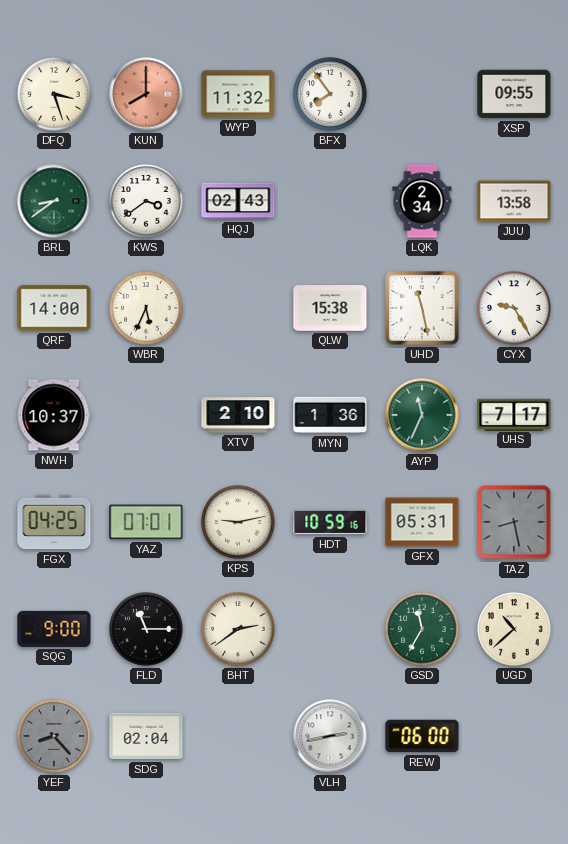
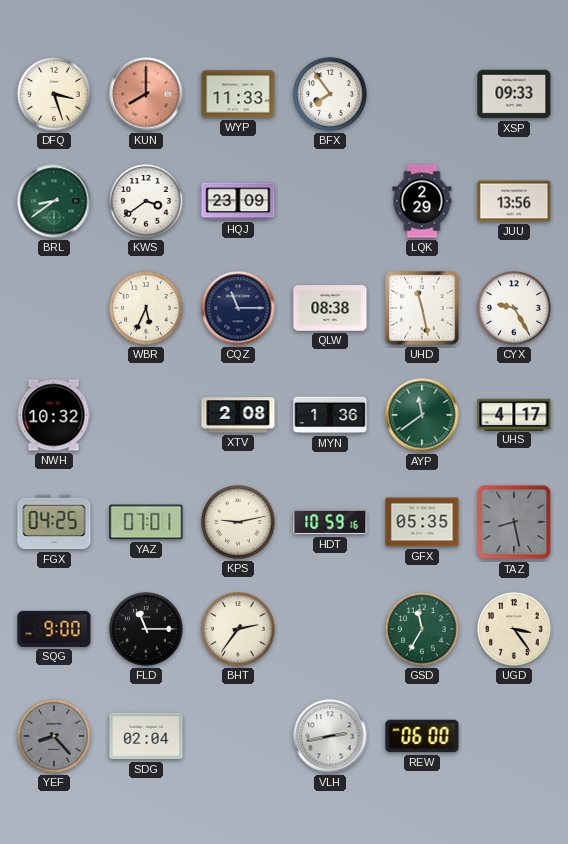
WYP: 11:32 -> 11:33 (238, 94)
XSP: 09:55 -> 09:33 (514, 94)
HQJ: 02:43 -> 23:09 (238, 201)
LQK: 2:34 -> 2:29 (422, 201)
JUU: 13:58 -> 13:56 (514, 201)
QRF: 14:00 -> none (54, 308)
CQZ: none -> 11:15 (238, 308)
QLW: 15:38 -> 08:38 (330, 308)
NWH: 10:37 -> 10:32 (54, 415)
XTV: 2:10 -> 2:08 (238, 415)
AYP: 11:34 -> 11:39 (422, 415)
UHS: 7:17 -> 4:17 (514, 414)
GFX: 05:31 -> 05:35 (422, 522)
BHT: 2:39 -> 2:36 (238, 629)
UGD: 10:38 -> 3:24 (514, 629)
